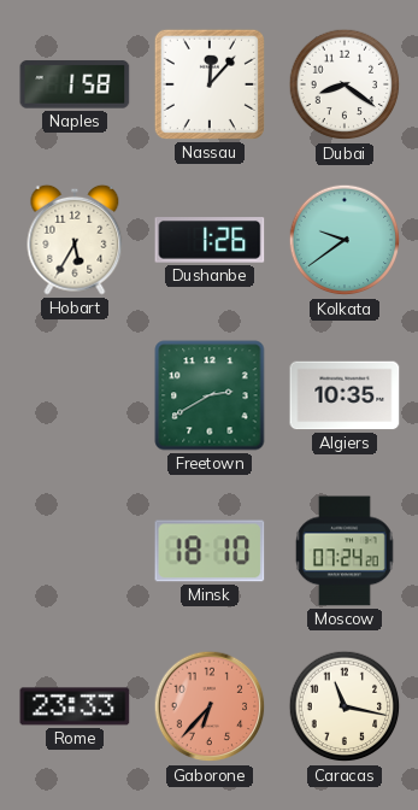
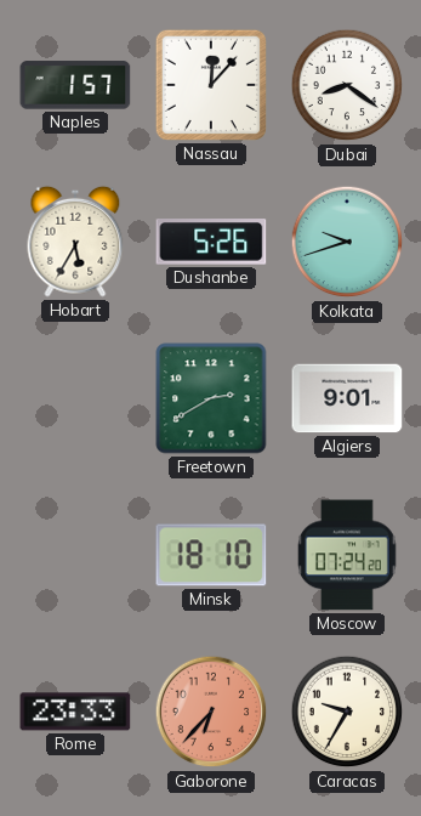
Naples: 1:58 -> 1:57 (75, 85)
Dushanbe: 1:26 -> 5:26 (211, 242)
Kolkata: 9:39 -> 9:42 (347, 242)
Algiers: 10:35 -> 9:01 (347, 398)
Caracas: 11:17 -> 9:35 (347, 712)
